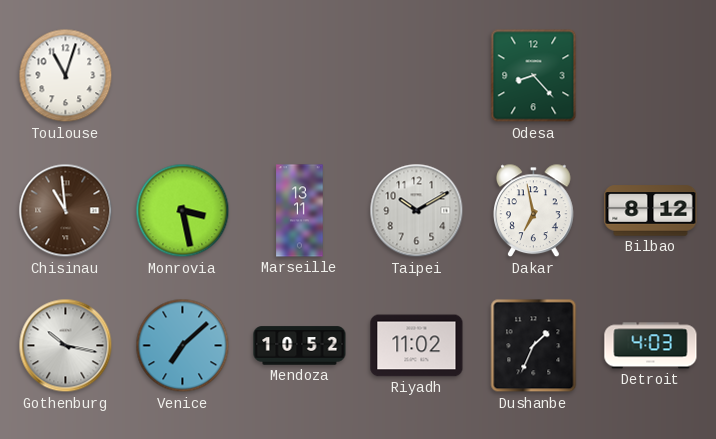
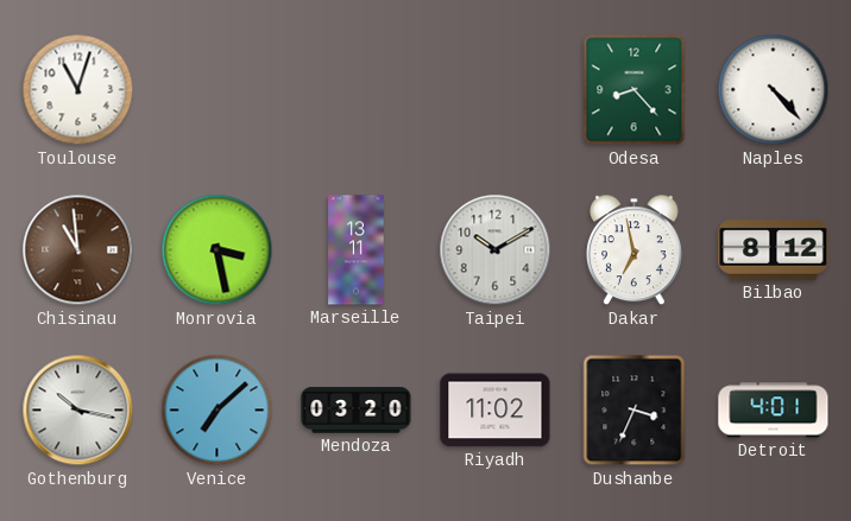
Naples: none -> 4:23 (774, 90)
Mendoza: 10:52 -> 03:20 (357, 411)
Dushanbe: 1:34 -> 3:34 (635, 411)
Detroit: 4:03 -> 4:01 (774, 411)
